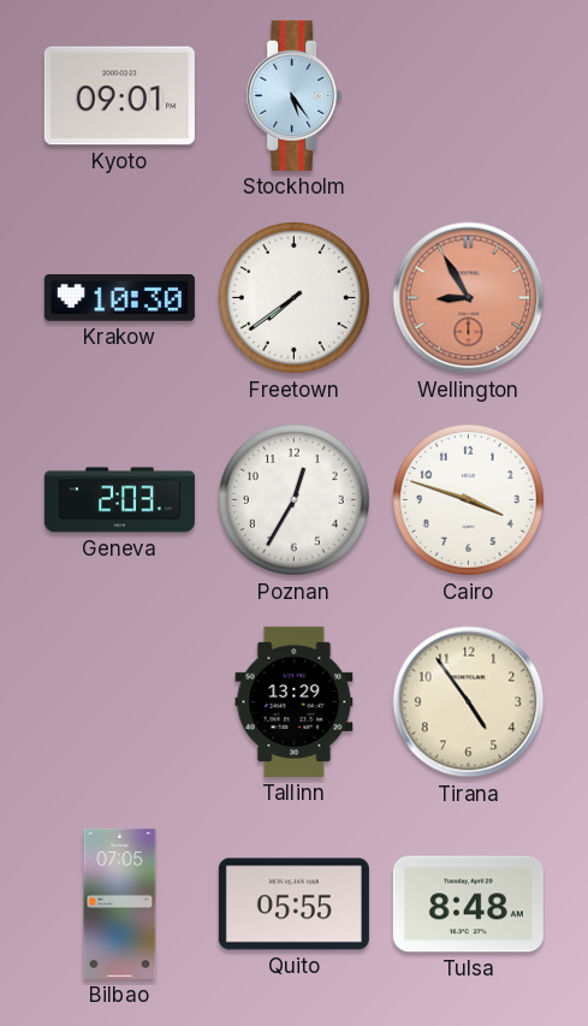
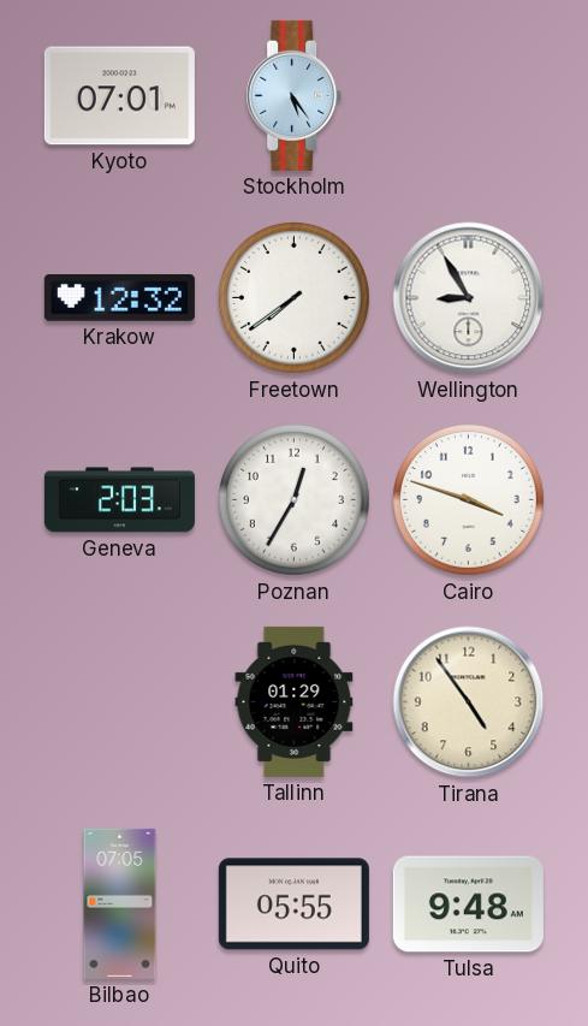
Kyoto: 09:01 -> 07:01 (119, 96)
Krakow: 10:30 -> 12:32 (119, 298)
Wellington dial: salmon -> white (469, 298)
Tallinn: 13:29 -> 01:29 (295, 701)
Tulsa: 8:48 -> 9:48 (468, 905)
